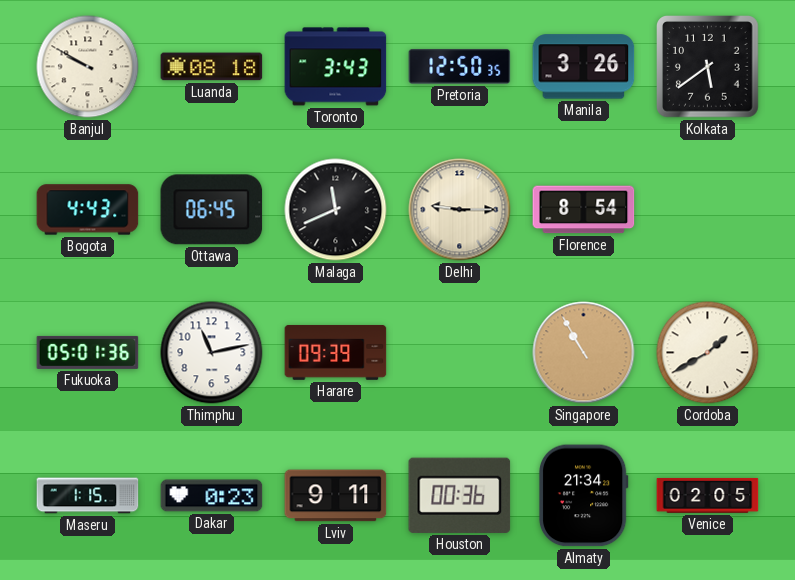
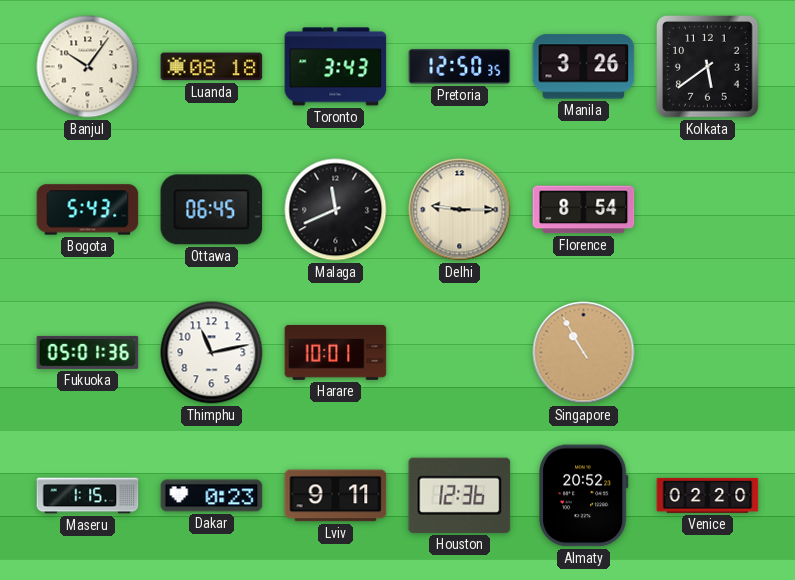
Banjul: 9:50 -> 10:06 (88, 67)
Bogota: 4:43 -> 5:43 (88, 210)
Harare: 09:39 -> 10:01 (336, 352)
Cordoba: 1:40 -> none (708, 353)
Houston: 00:36 -> 12:36 (460, 495)
Almaty: 21:34 -> 20:52 (583, 496)
Venice: 02:05 -> 02:20 (708, 495)
